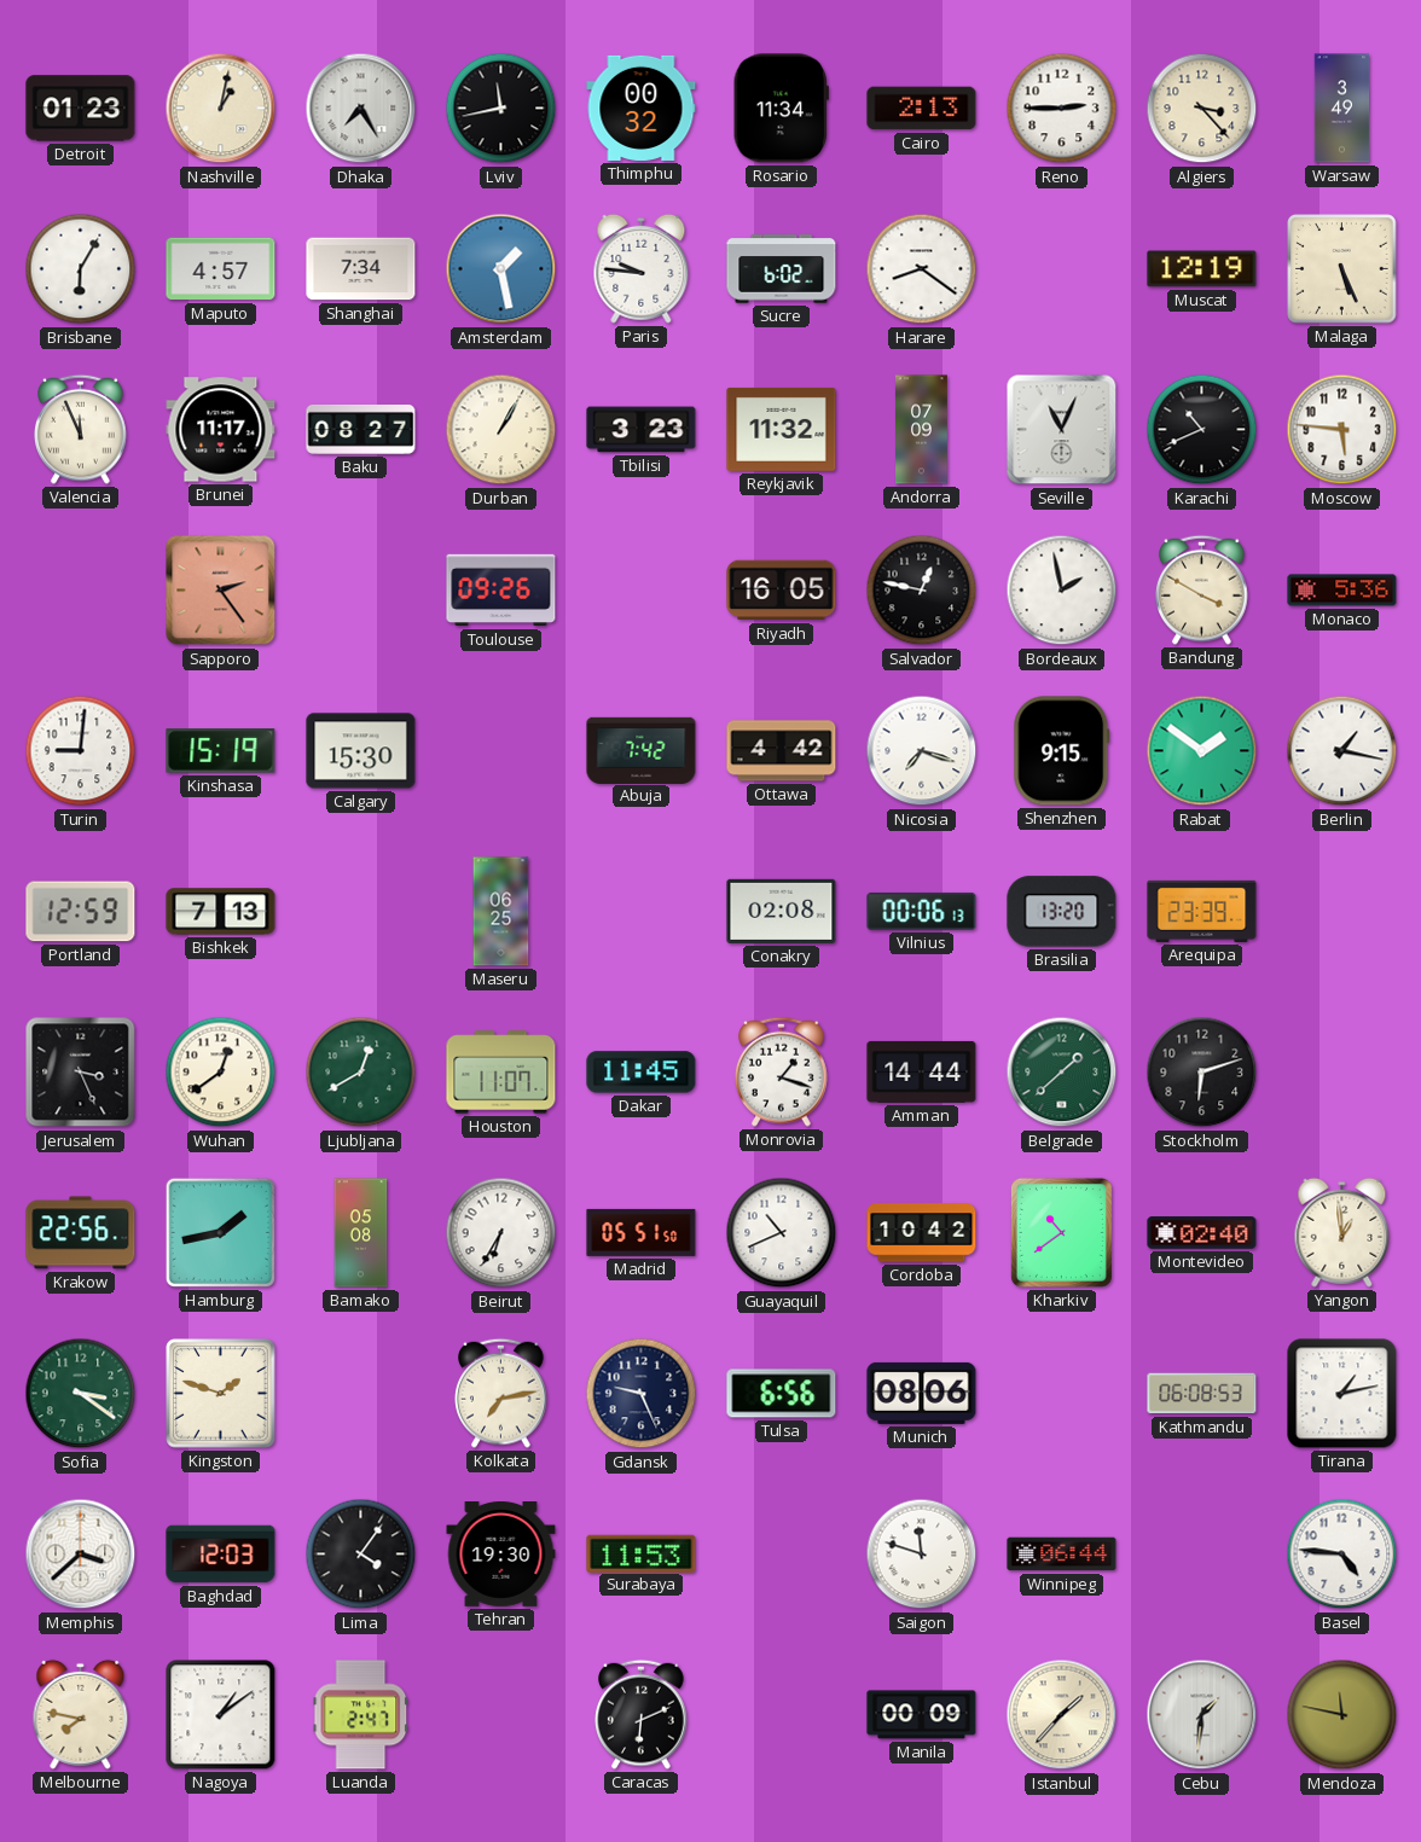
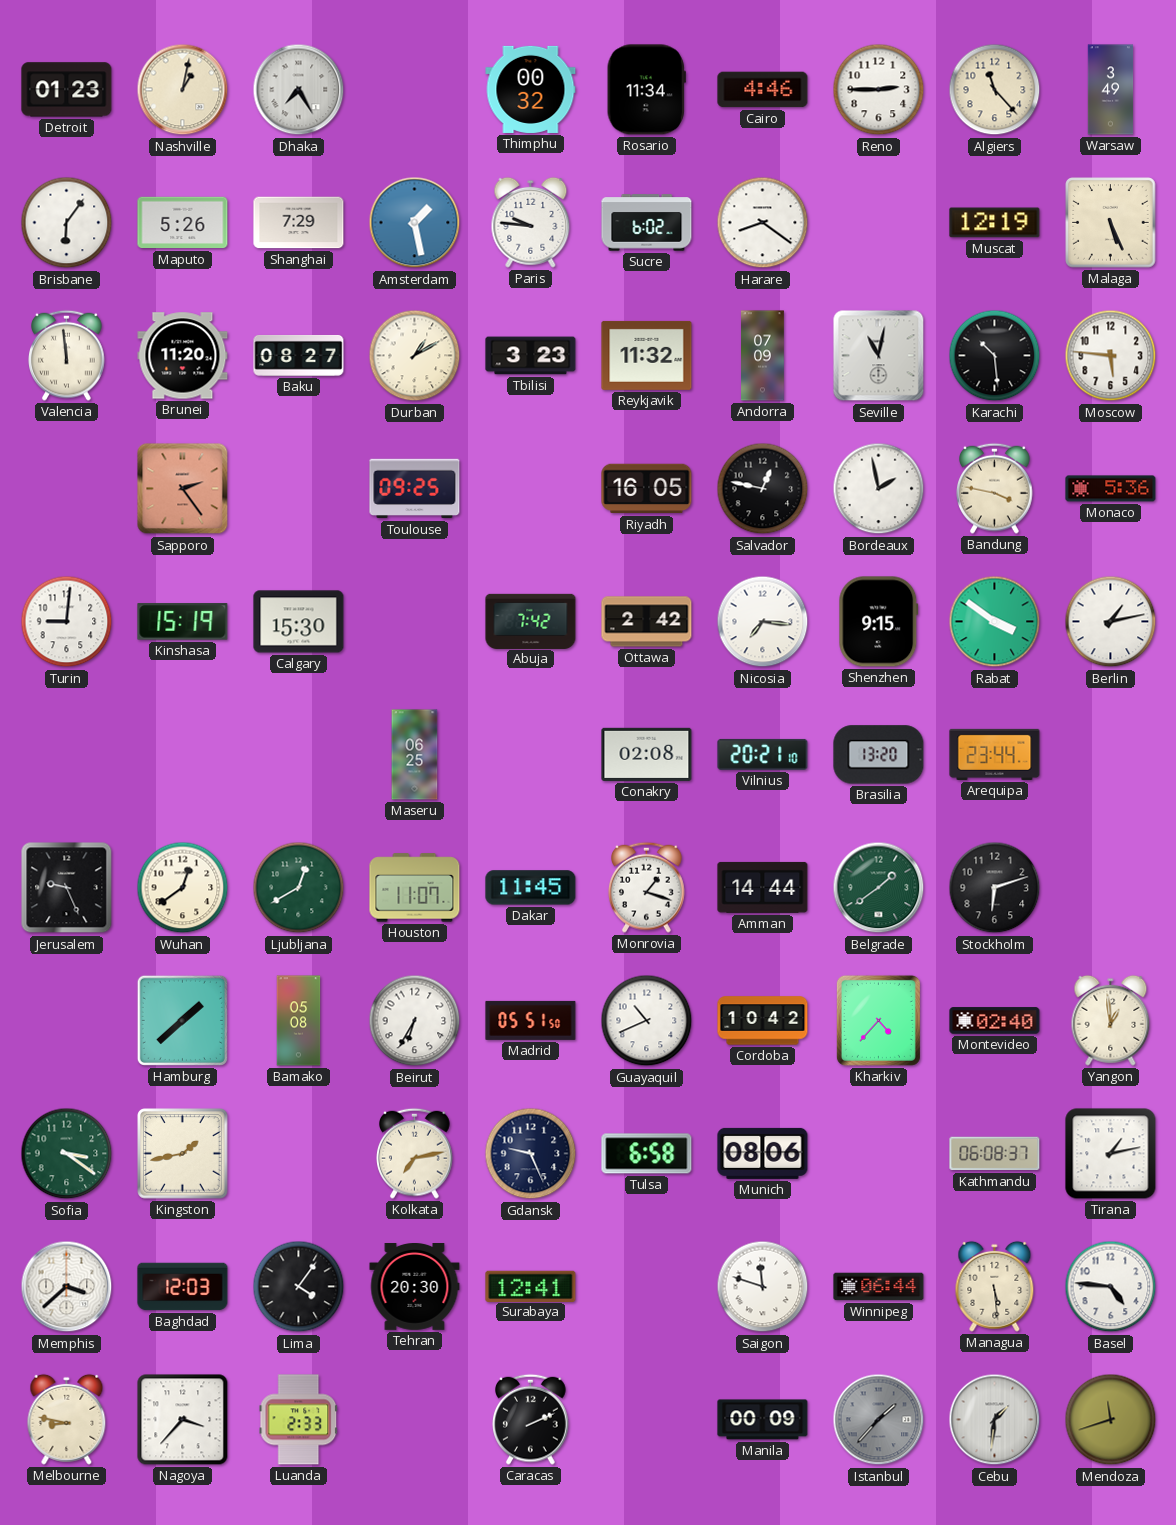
Lviv: 11:43 -> none (501, 109)
Cairo: 2:13 -> 4:46 (763, 90)
Algiers: 3:23 -> 11:23 (995, 90)
Brisbane: 6:05 -> 6:06 (67, 223)
Maputo: 4:57 -> 5:26 (183, 223)
Shanghai: 7:34 -> 7:29 (299, 223)
Valencia: 11:56 -> 11:59 (67, 355)
Brunei: 11:17 -> 11:20 (183, 356)
Durban: 1:05 -> 1:10 (415, 356)
Seville: 11:04 -> 11:02 (879, 356)
Karachi: 10:41 -> 10:29 (995, 356)
Toulouse: 09:26 -> 09:25 (415, 489)
Bandung: 3:50 -> 3:47 (995, 488)
Ottawa: 4:42 -> 2:42 (647, 622)
Nicosia: 7:18 -> 7:16 (763, 622)
Rabat: 1:51 -> 3:51 (995, 622)
Berlin: 1:17 -> 1:13 (1111, 622)
Portland: 12:59 -> none (81, 912)
Bishkek: 7:13 -> none (221, 912)
Vilnius: 00:06 -> 20:21 (763, 754)
Arequipa: 23:39 -> 23:44 (995, 754)
Jerusalem: 3:26 -> 9:26 (67, 888)
Belgrade: 1:38 -> 1:39 (879, 888)
Krakow: 22:56 -> none (81, 1233)
Hamburg: 1:43 -> 1:38 (182, 1020)
Kharkiv: 10:39 -> 4:37 (878, 1020)
Kingston: 1:48 -> 1:43 (183, 1154)
Tulsa: 6:56 -> 6:58 (647, 1154)
Kathmandu: 06:08:53 -> 06:08:37 (995, 1154)
Tehran: 19:30 -> 20:30 (415, 1287)
Surabaya: 11:53 -> 12:41 (531, 1286)
Managua: none -> 5:29 (995, 1286)
Melbourne: 7:47 -> 8:47 (67, 1419)
Nagoya: 1:09 -> 3:37 (183, 1420)
Luanda: 2:47 -> 2:33 (299, 1420)
Caracas: 6:11 -> 2:11 (531, 1419)
Istanbul dial: cream -> grey (879, 1420)
Mendoza: 11:47 -> 11:42 (1111, 1420)
